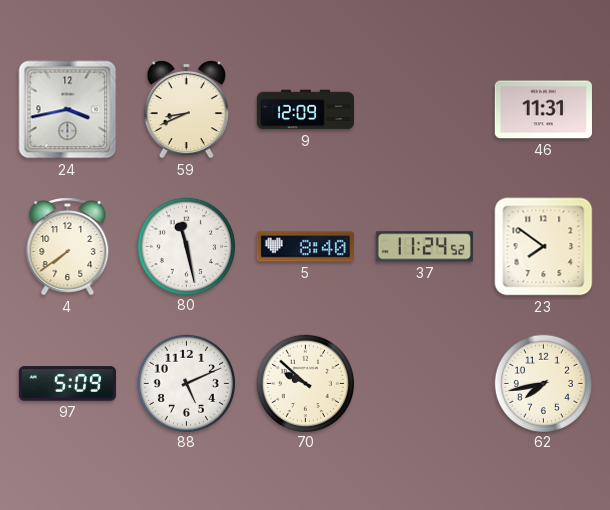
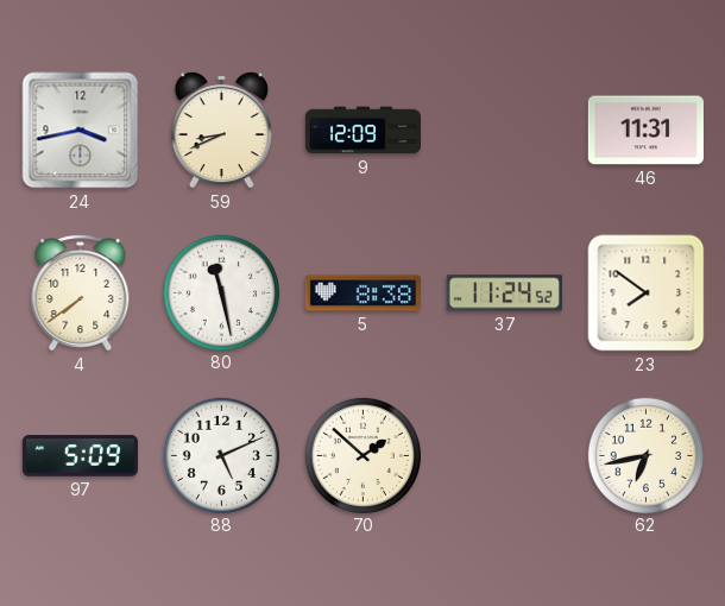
5: 8:40 -> 8:38 (363, 293)
70: 9:52 -> 1:52 (363, 455)
62: 7:43 -> 6:43 (645, 455)
